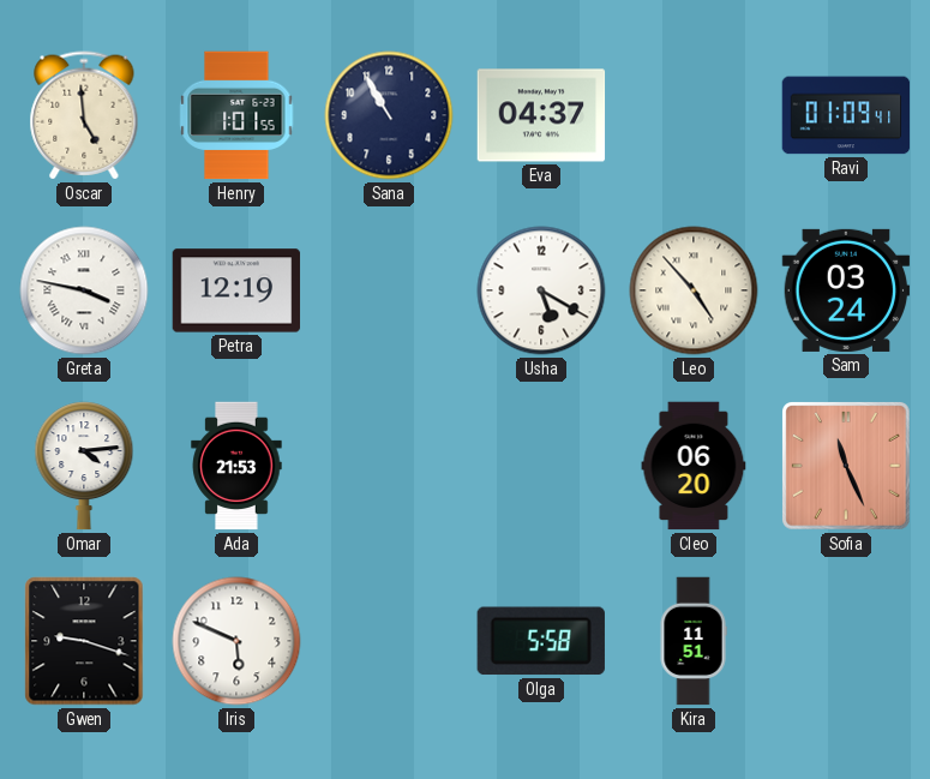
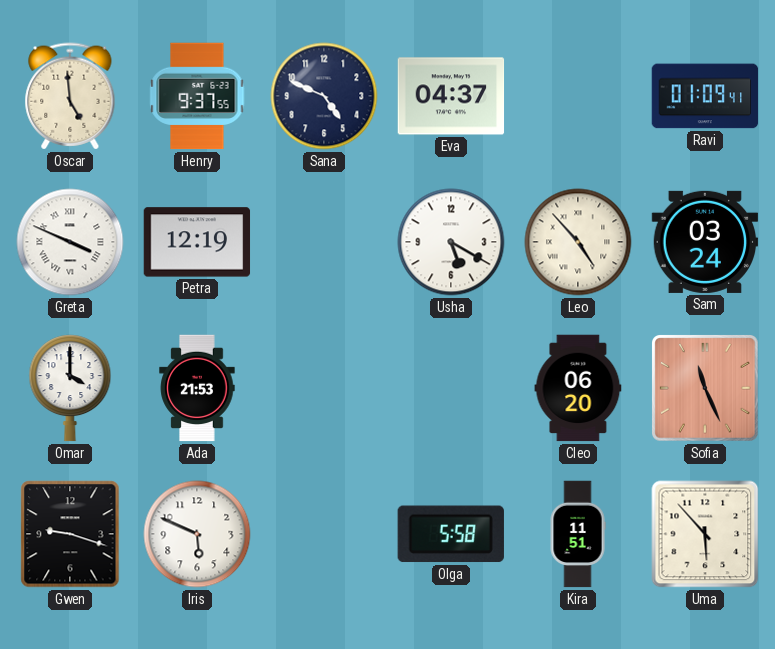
Henry: 1:01 -> 9:37 (197, 96)
Sana: 10:55 -> 4:49 (324, 96)
Greta: 3:47 -> 3:49 (70, 242)
Omar: 4:14 -> 4:00 (70, 388)
Uma: none -> 5:53 (705, 534)
